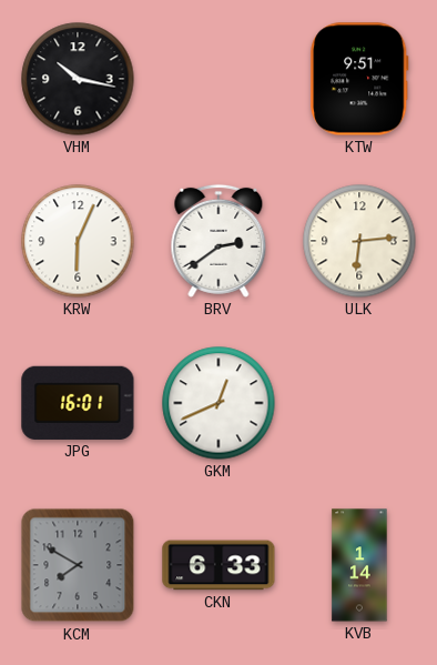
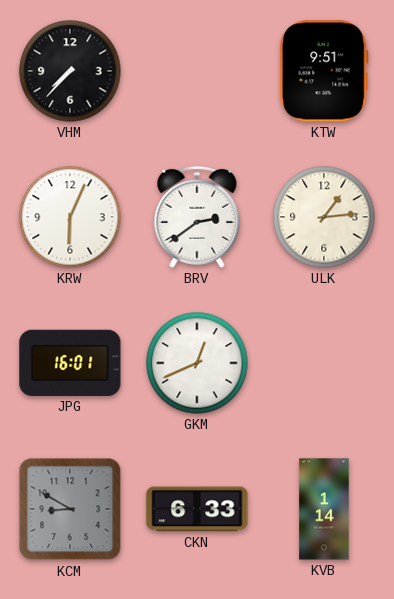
VHM: 10:17 -> 7:37 (70, 71)
ULK: 6:14 -> 1:14 (324, 217)
KCM: 7:50 -> 8:50 (70, 509)
